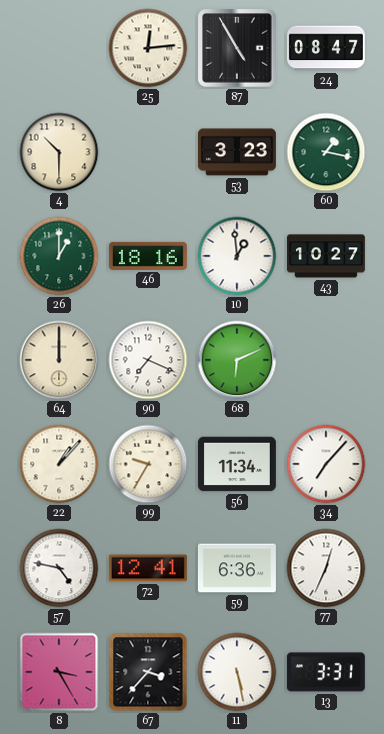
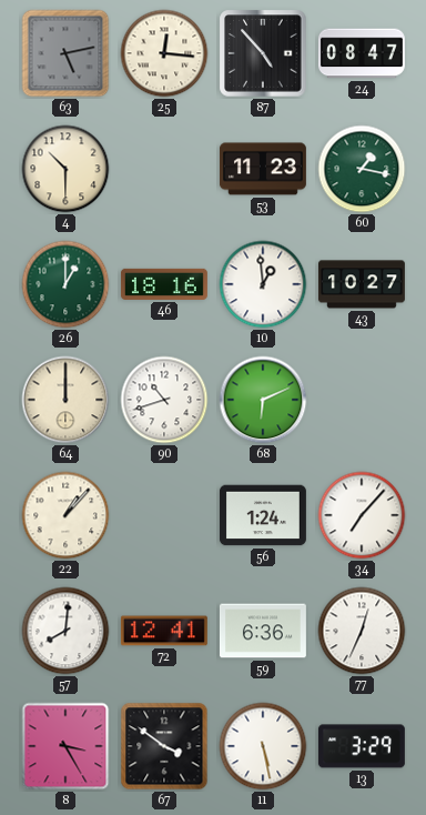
63: none -> 5:13 (65, 53)
25: 12:14 -> 12:16 (164, 53)
87: 4:55 -> 4:53 (263, 53)
53: 3:23 -> 11:23 (263, 169)
90: 7:19 -> 10:42 (164, 400)
99: 9:35 -> none (148, 464)
56: 11:34 -> 1:24 (263, 515)
57: 4:47 -> 8:01 (65, 631)
67: 3:37 -> 3:51 (164, 746)
13: 3:31 -> 3:29 (362, 746)
